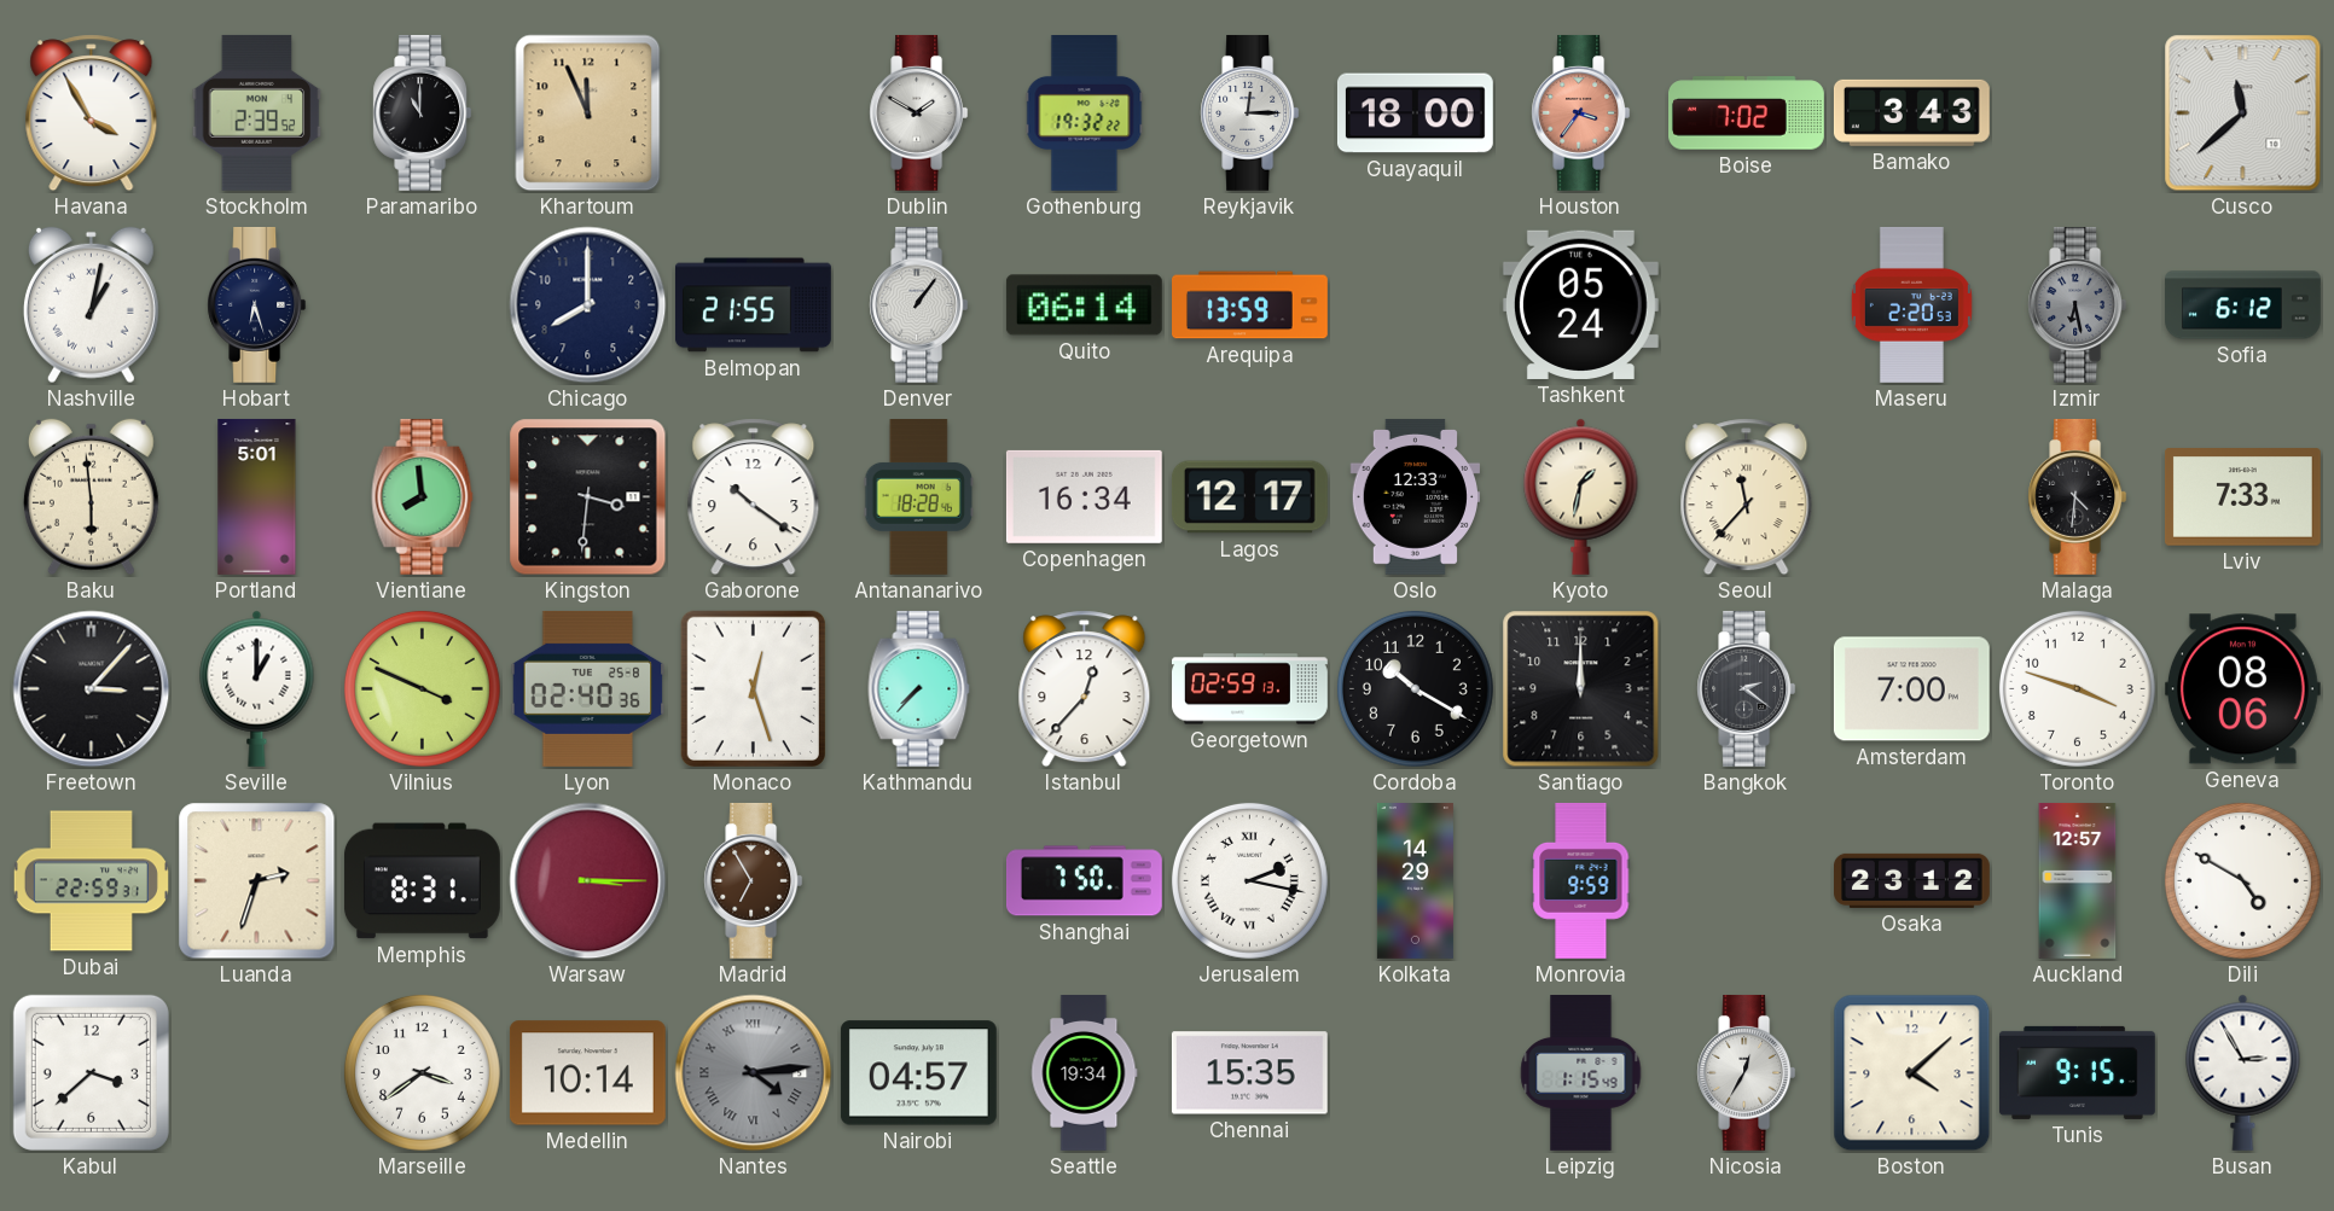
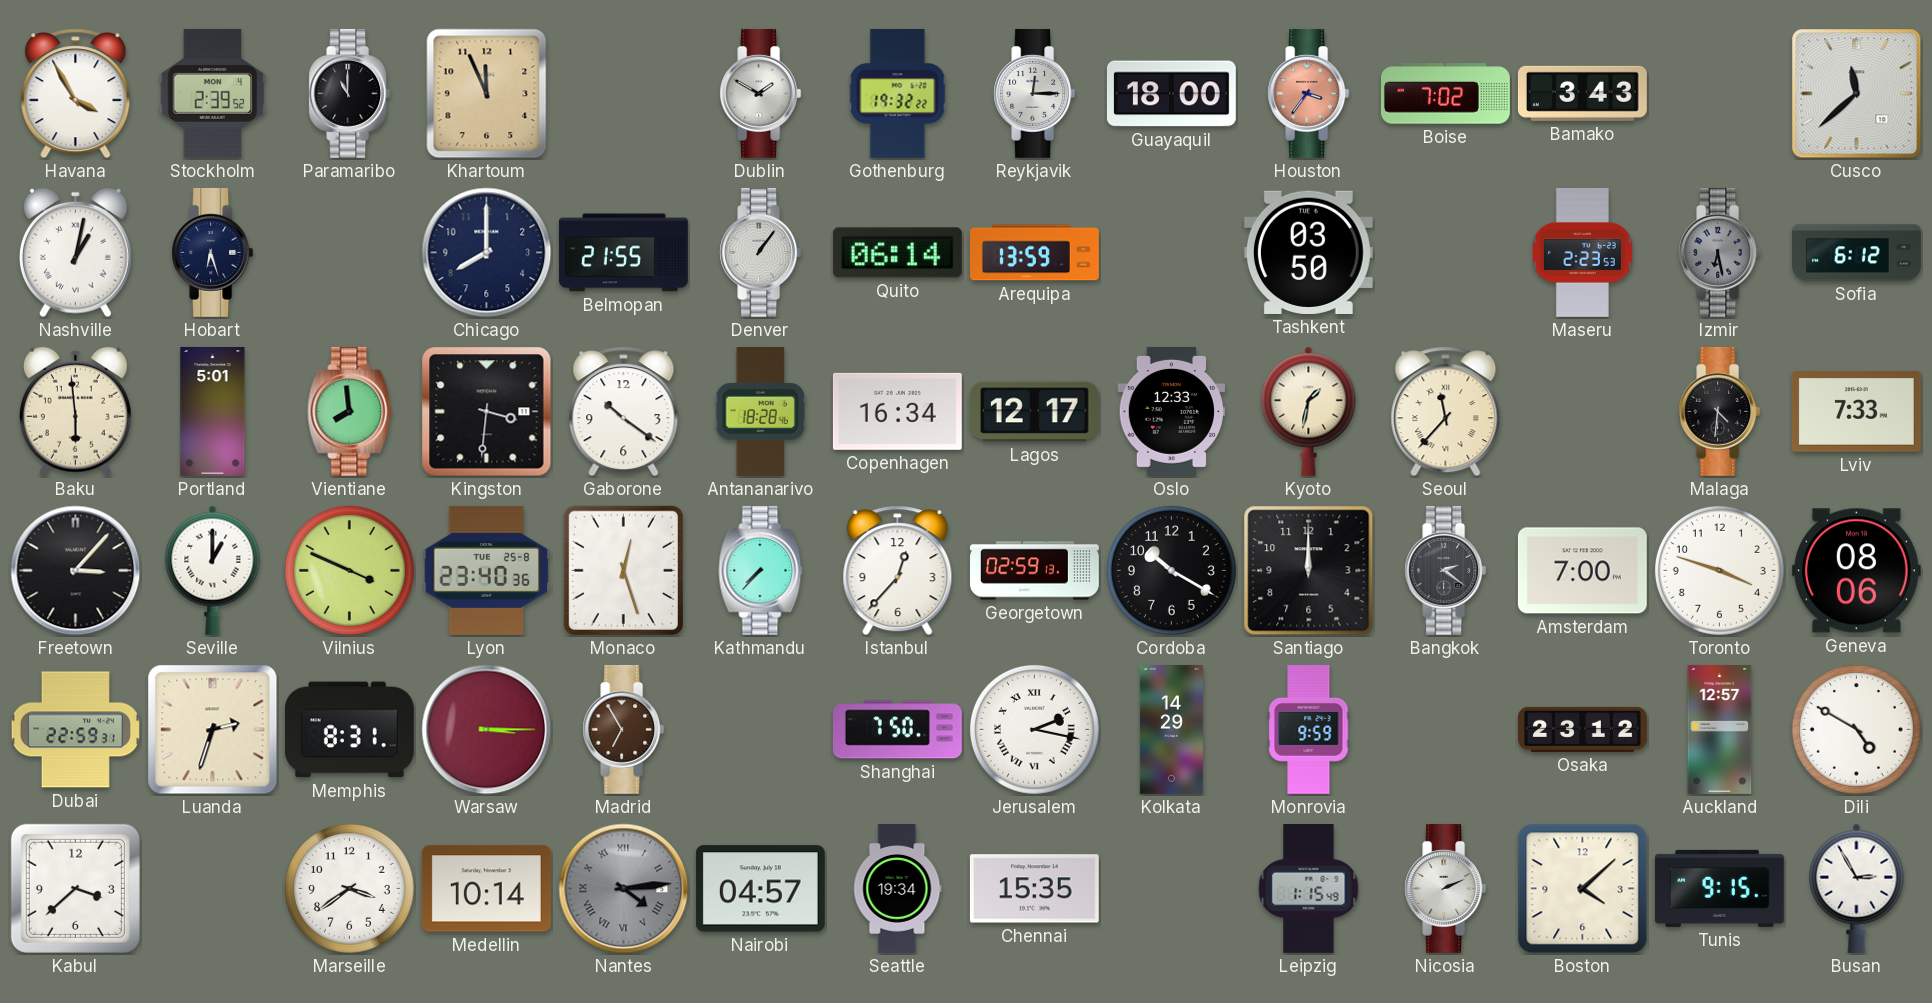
Tashkent: 05:24 -> 03:50 (1308, 252)
Maseru: 2:20 -> 2:23 (1582, 252)
Lyon: 02:40 -> 23:40 (487, 570)
Nicosia: 12:35 -> 2:11 (1446, 888)
